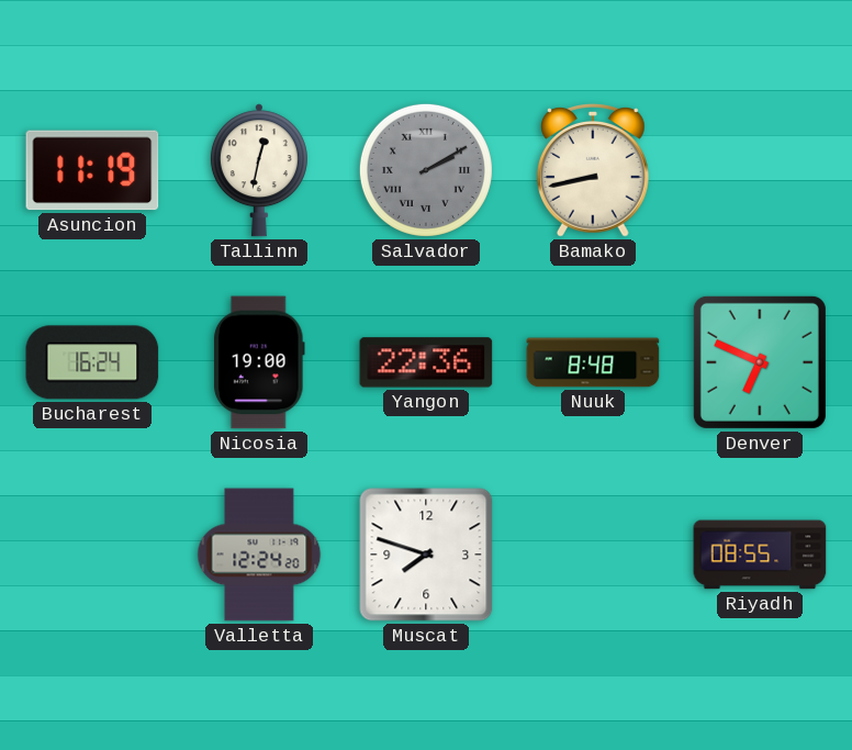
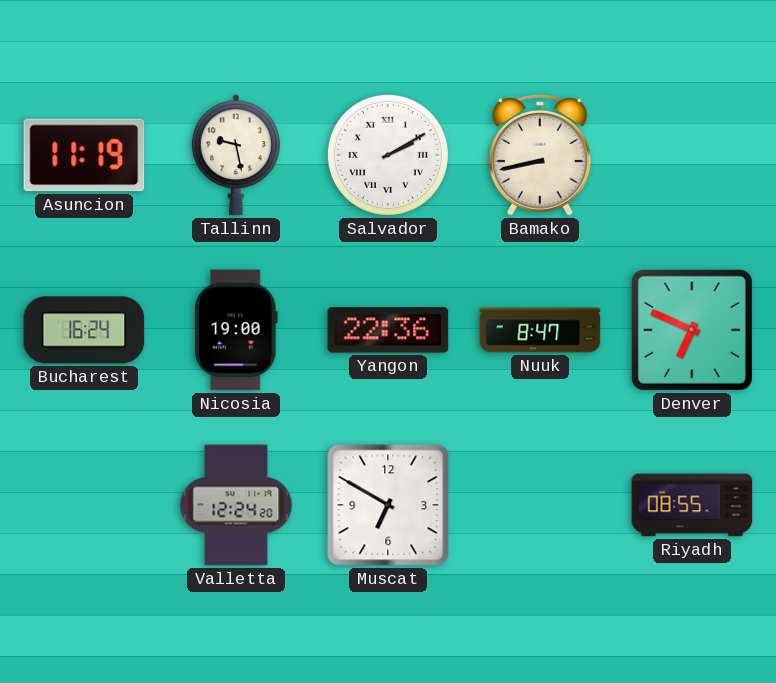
Tallinn: 12:32 -> 9:28 (236, 155)
Salvador dial: grey -> white (388, 155)
Nuuk: 8:48 -> 8:47 (540, 330)
Muscat: 7:48 -> 6:50 (388, 505)
